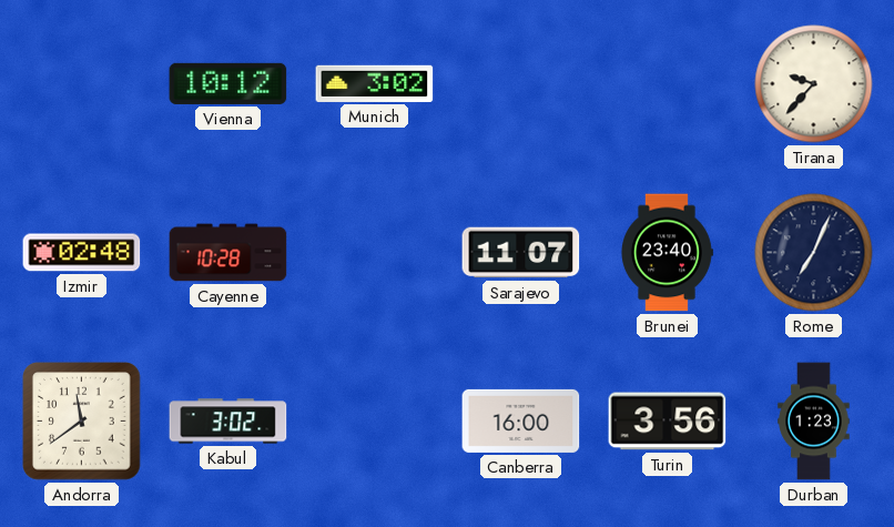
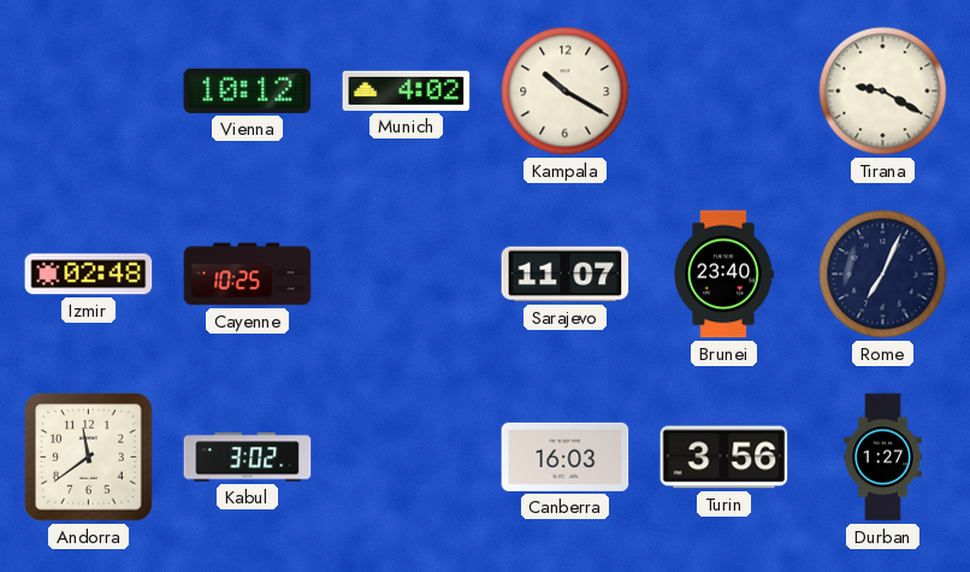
Munich: 3:02 -> 4:02 (407, 90)
Kampala: none -> 10:20 (566, 92)
Tirana: 9:37 -> 9:20 (883, 92)
Cayenne: 10:28 -> 10:25 (248, 275)
Canberra: 16:00 -> 16:03 (566, 456)
Durban: 1:23 -> 1:27 (883, 458)
